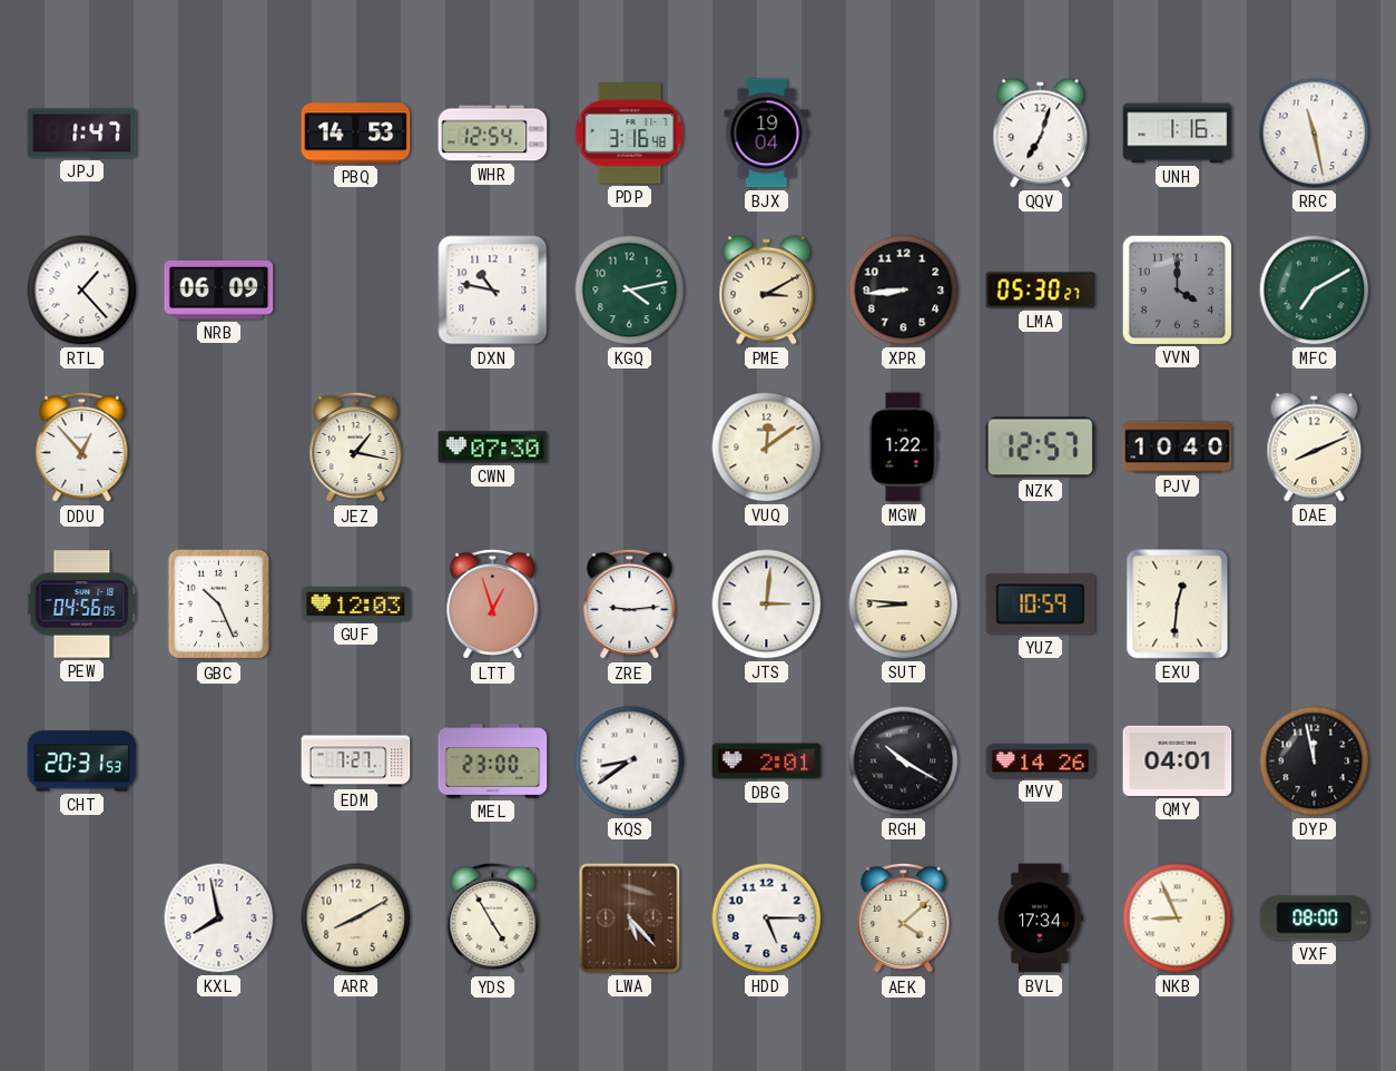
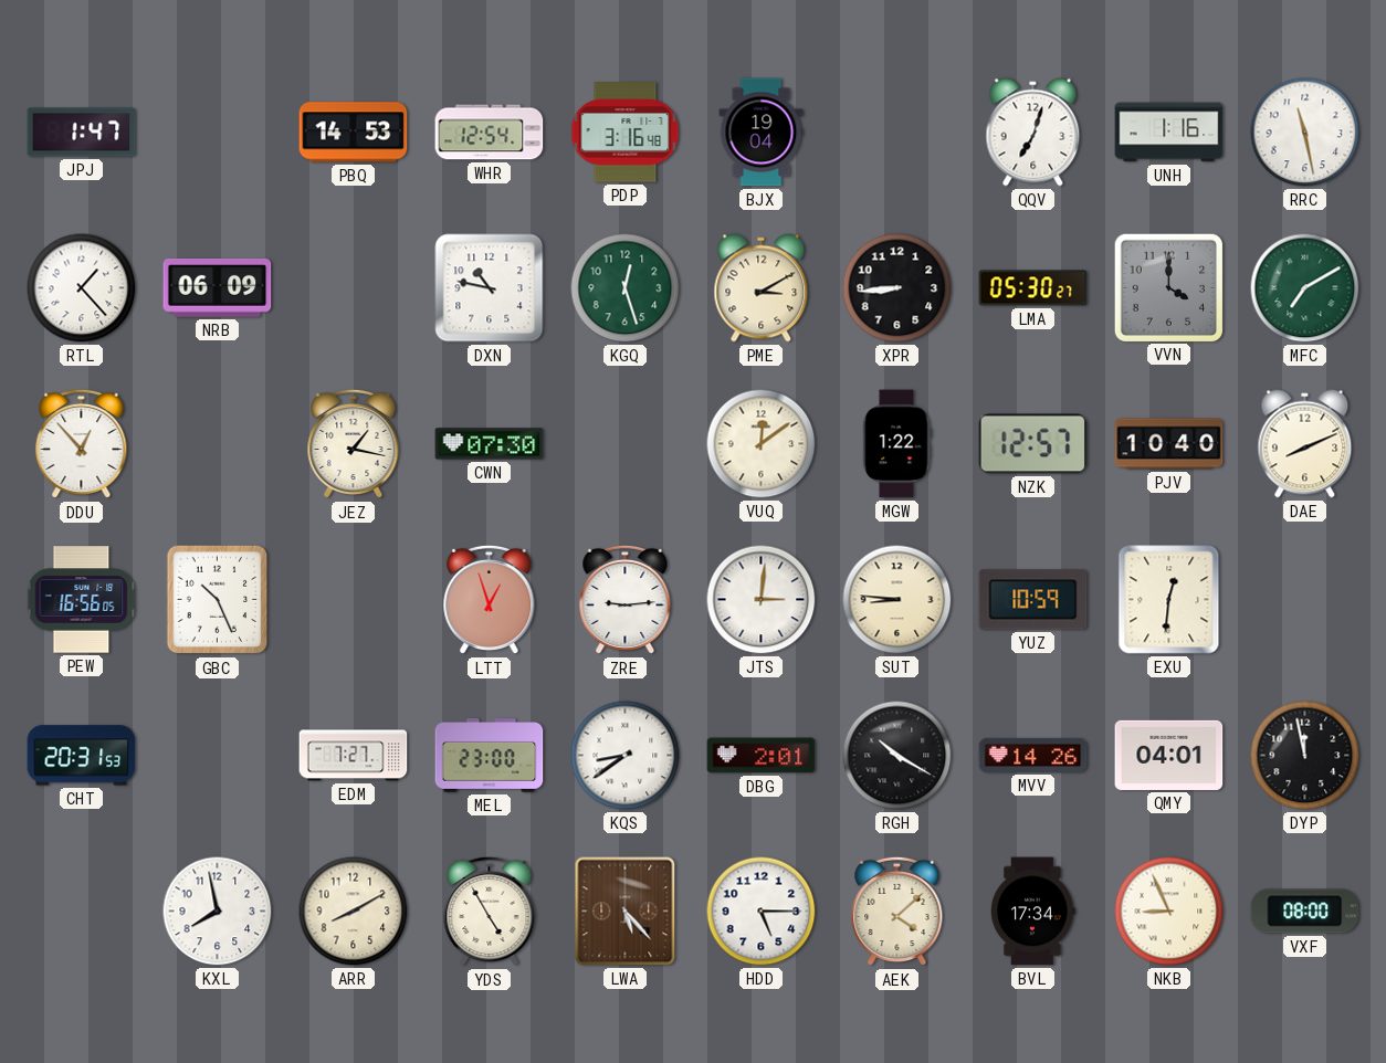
KGQ: 4:13 -> 12:27 (626, 288)
PEW: 04:56 -> 16:56 (82, 600)
GUF: 12:03 -> none (356, 603)
